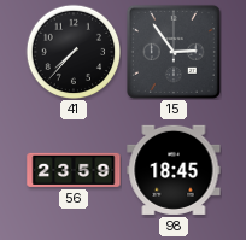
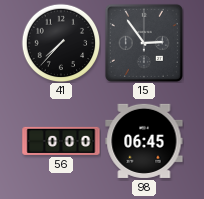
56: 23:59 -> 0:00 (61, 141)
98: 18:45 -> 06:45 (144, 141)
